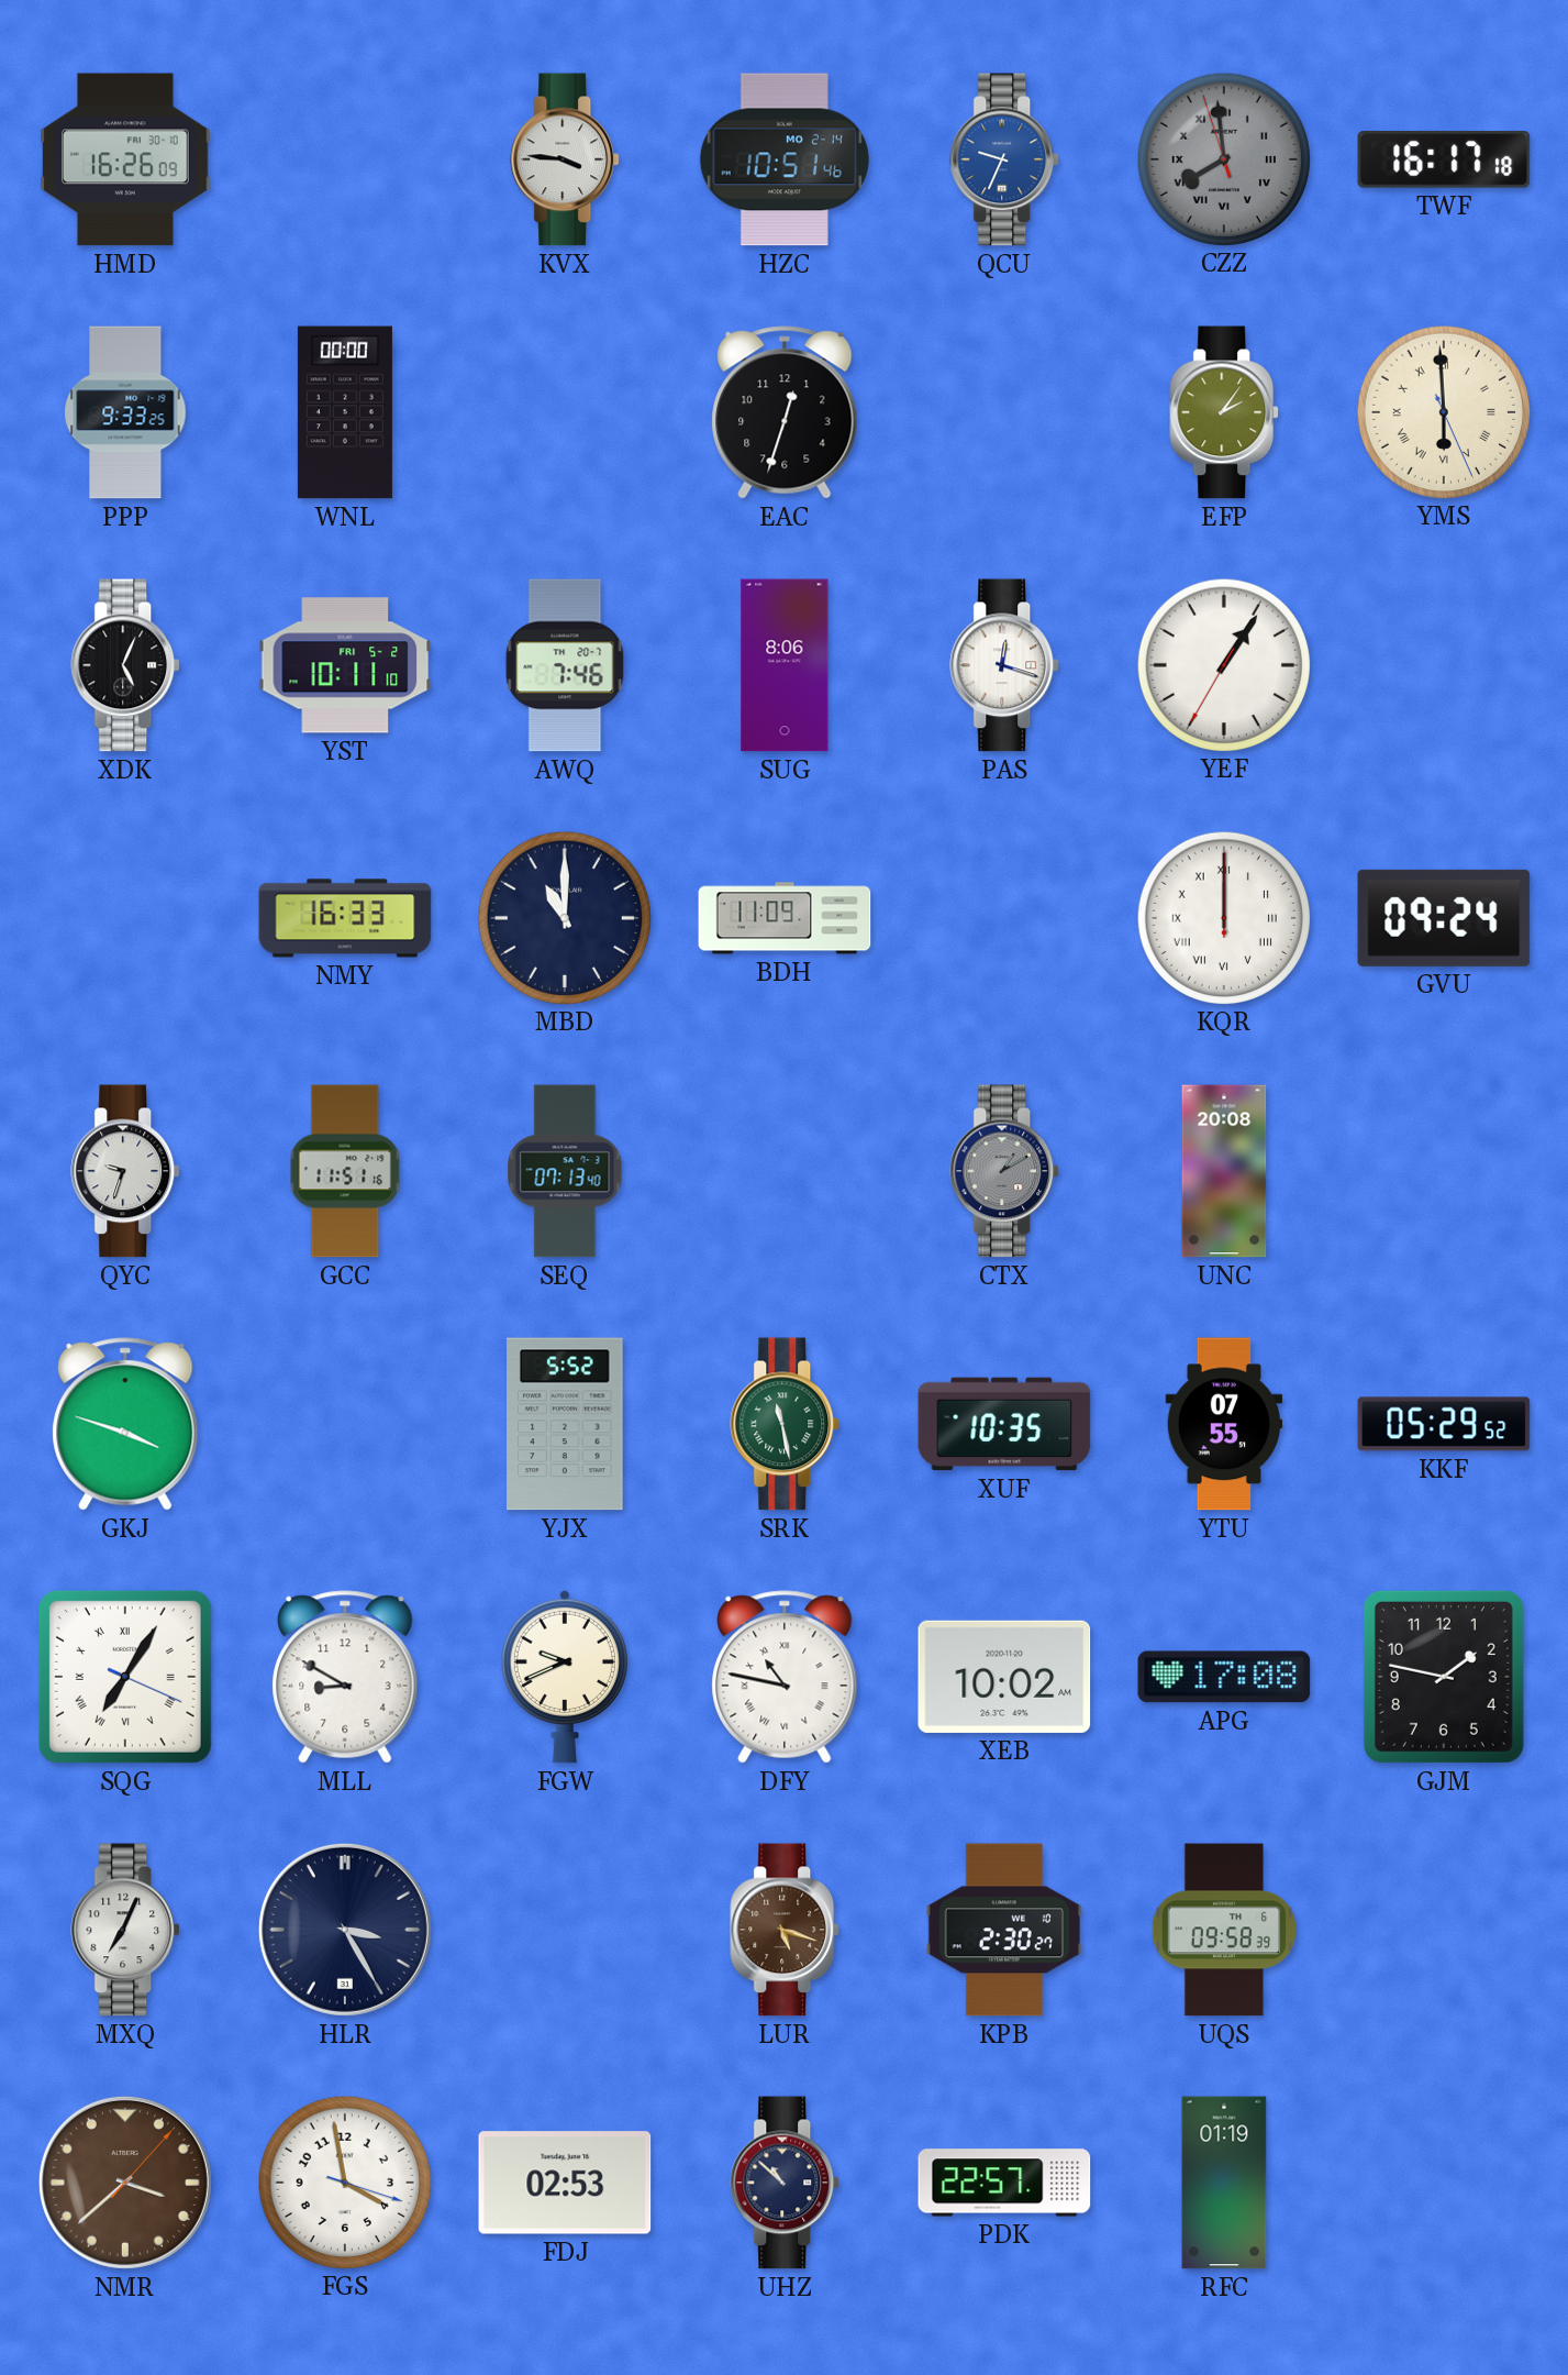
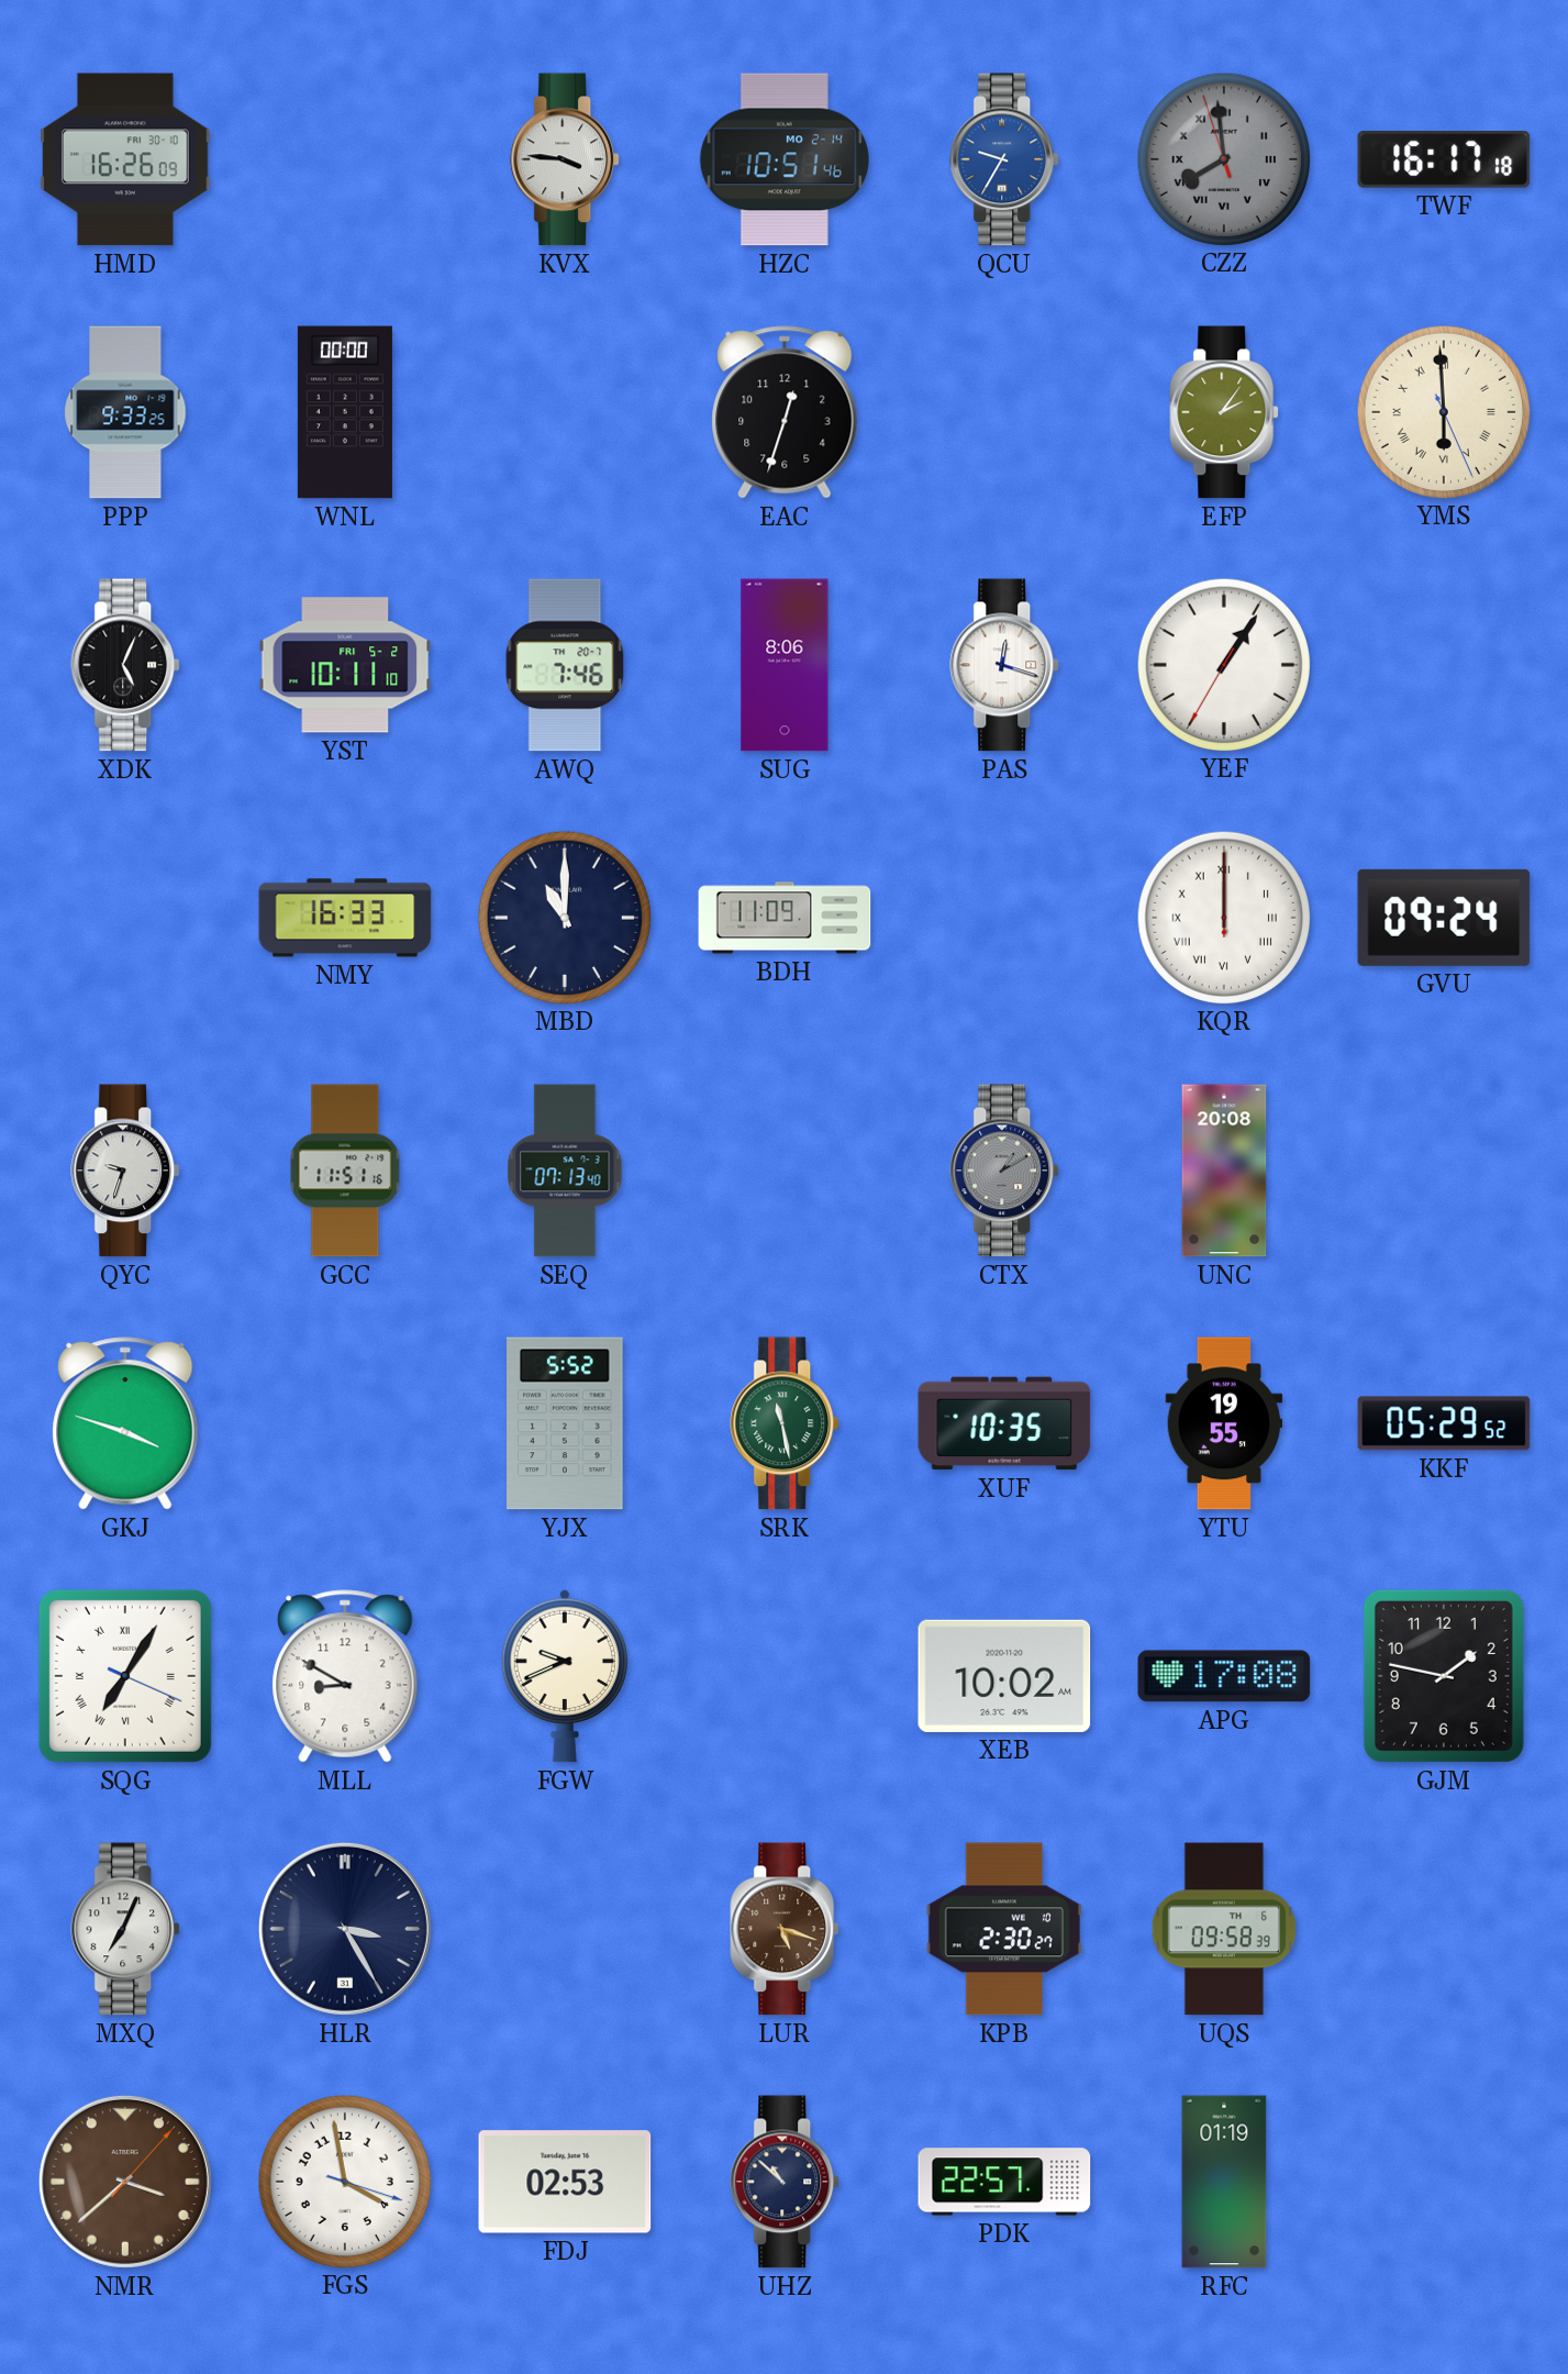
QCU: 9:34 -> 9:35 (1005, 159)
YTU: 07:55 -> 19:55 (1224, 1423)
DFY: 10:47 -> none (785, 1677)
